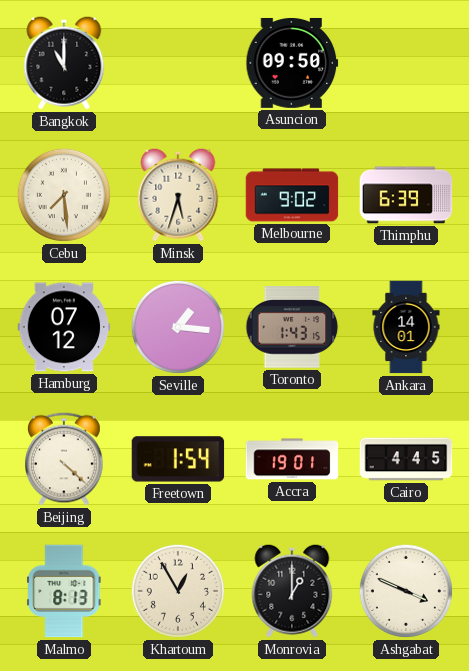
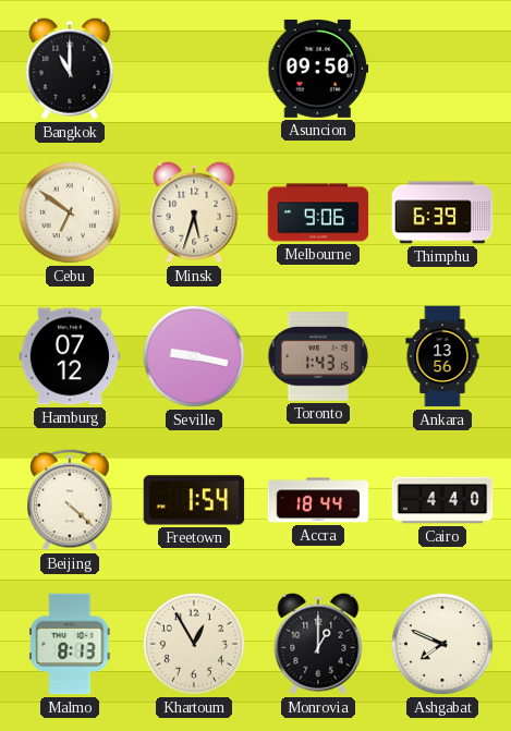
Cebu: 7:29 -> 6:51 (70, 212)
Melbourne: 9:02 -> 9:06 (318, 212)
Seville: 1:16 -> 9:17 (194, 356)
Ankara: 14:01 -> 13:56 (442, 356)
Accra: 19:01 -> 18:44 (318, 500)
Cairo: 4:45 -> 4:40 (442, 500)
Ashgabat: 3:49 -> 7:49 (442, 644)
